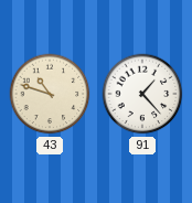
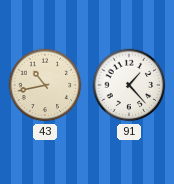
43: 10:48 -> 10:43 (45, 85)
